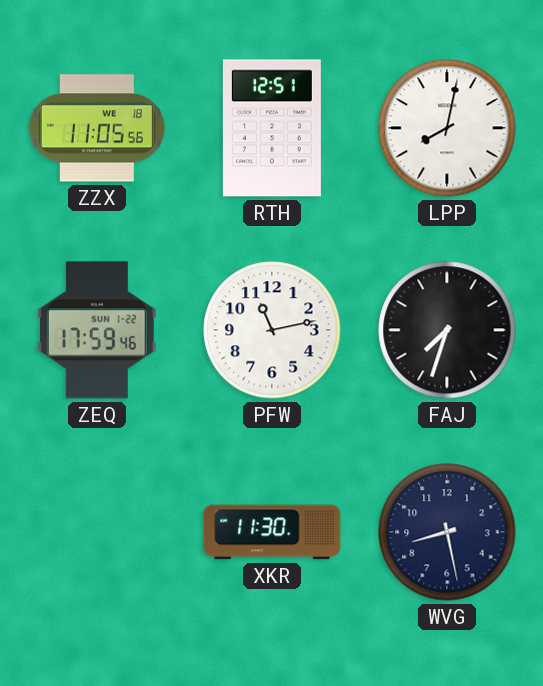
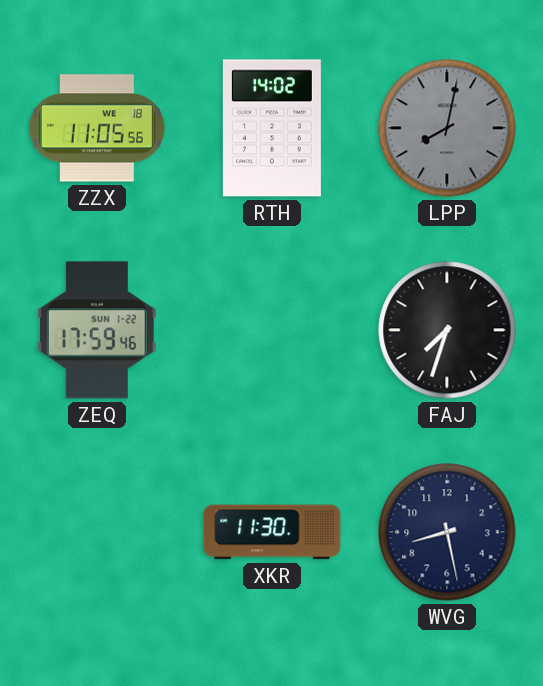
RTH: 12:51 -> 14:02 (272, 128)
LPP dial: white -> grey (447, 128)
PFW: 11:13 -> none (272, 330)
